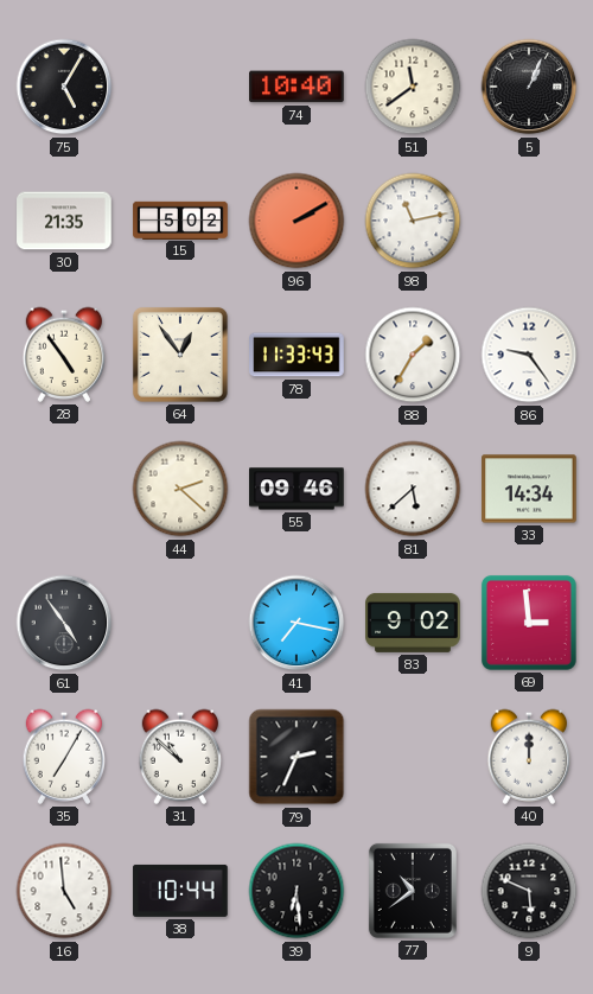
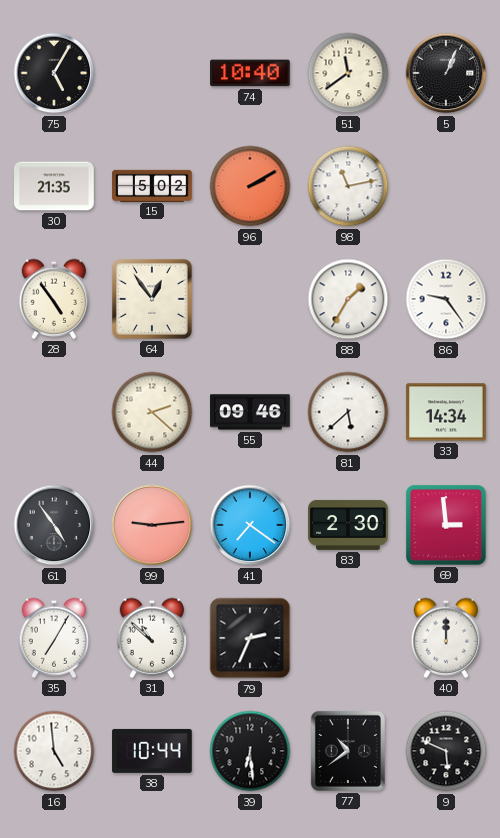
78: 11:33 -> none (296, 355)
99: none -> 9:14 (152, 525)
41: 7:17 -> 7:21 (250, 525)
83: 9:02 -> 2:30 (348, 525)
